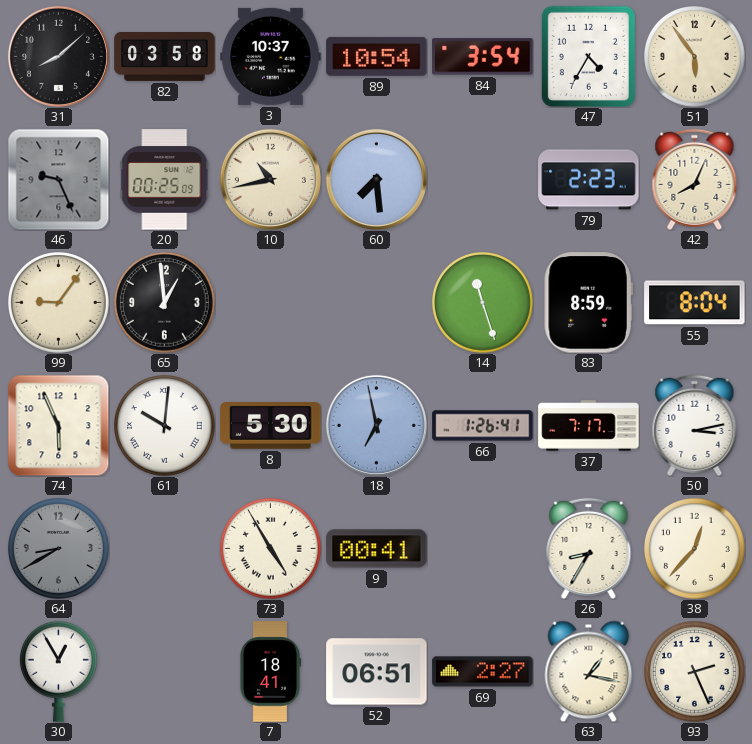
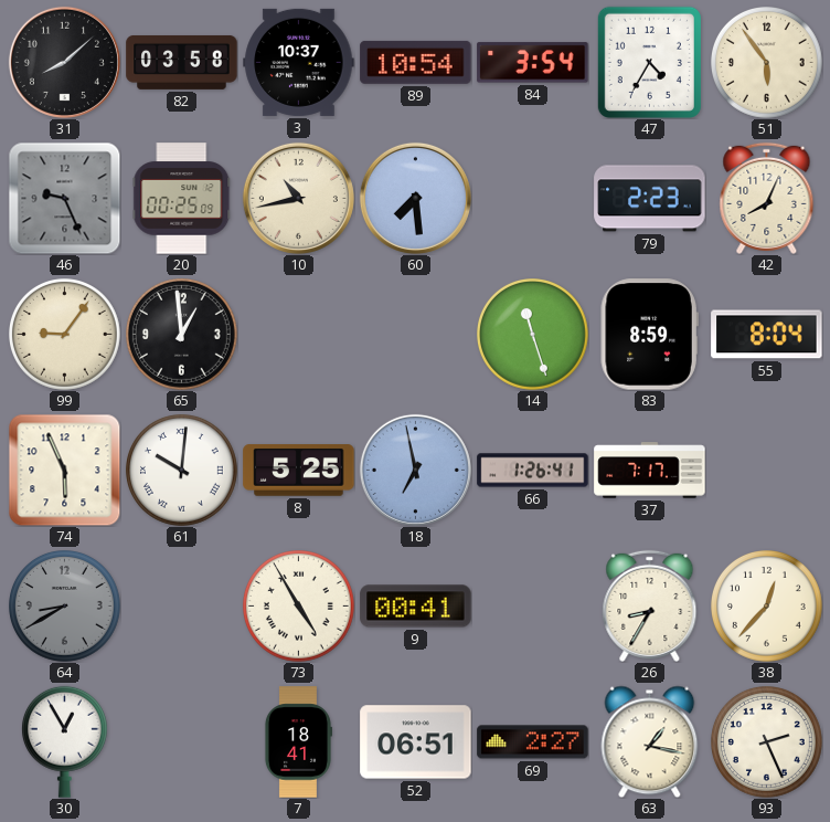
8: 5:30 -> 5:25 (299, 471)
50: 3:13 -> none (695, 425)
